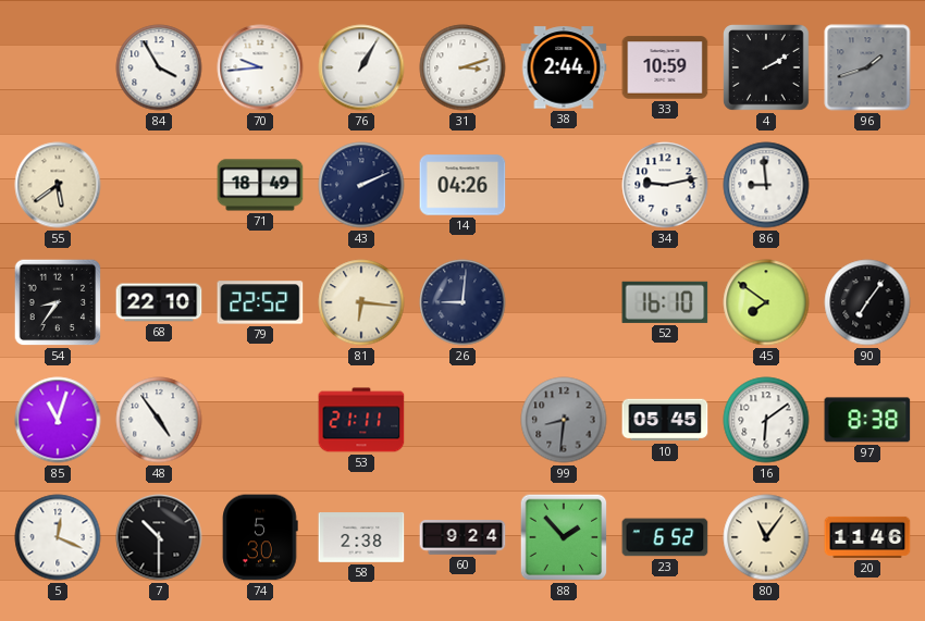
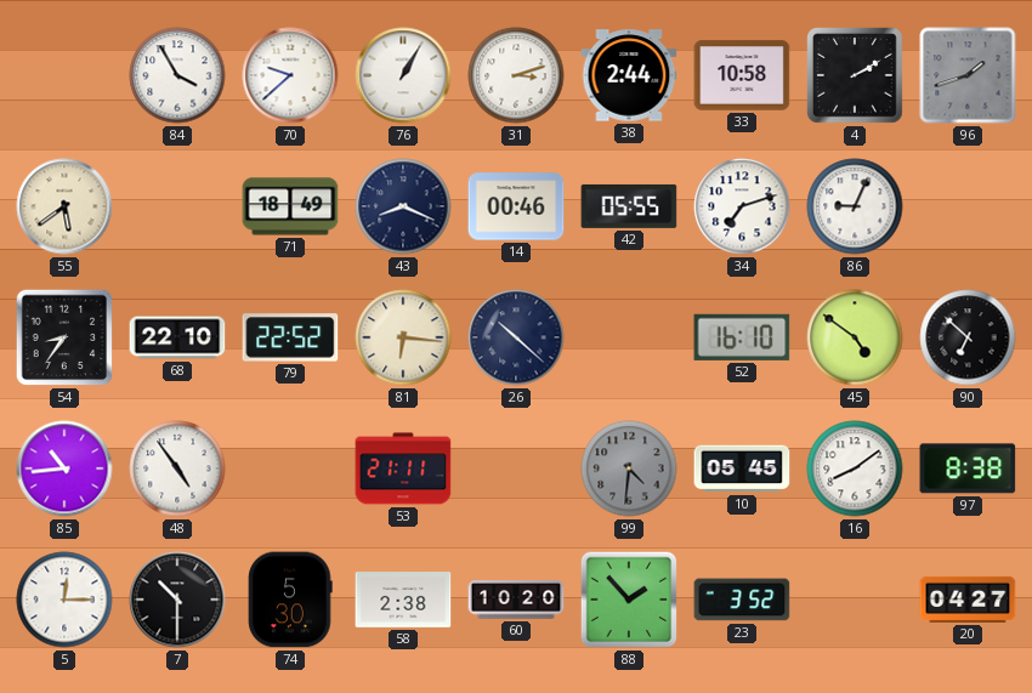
70: 9:44 -> 9:38 (290, 75)
33: 10:59 -> 10:58 (742, 75)
43: 2:11 -> 8:19 (403, 206)
14: 04:26 -> 00:46 (516, 206)
42: none -> 05:55 (629, 206)
34: 9:13 -> 7:12 (742, 206)
86: 8:59 -> 9:04 (855, 206)
26: 9:01 -> 10:22 (516, 337)
45: 7:51 -> 4:51 (855, 337)
90: 7:06 -> 6:52 (968, 337)
85: 11:03 -> 10:44 (64, 468)
99: 8:31 -> 4:31 (629, 468)
16: 6:09 -> 8:09 (855, 468)
5: 12:19 -> 12:15 (64, 600)
60: 9:24 -> 10:20 (516, 600)
23: 6:52 -> 3:52 (742, 600)
80: 11:06 -> none (766, 537)
20: 11:46 -> 04:27 (968, 600)
